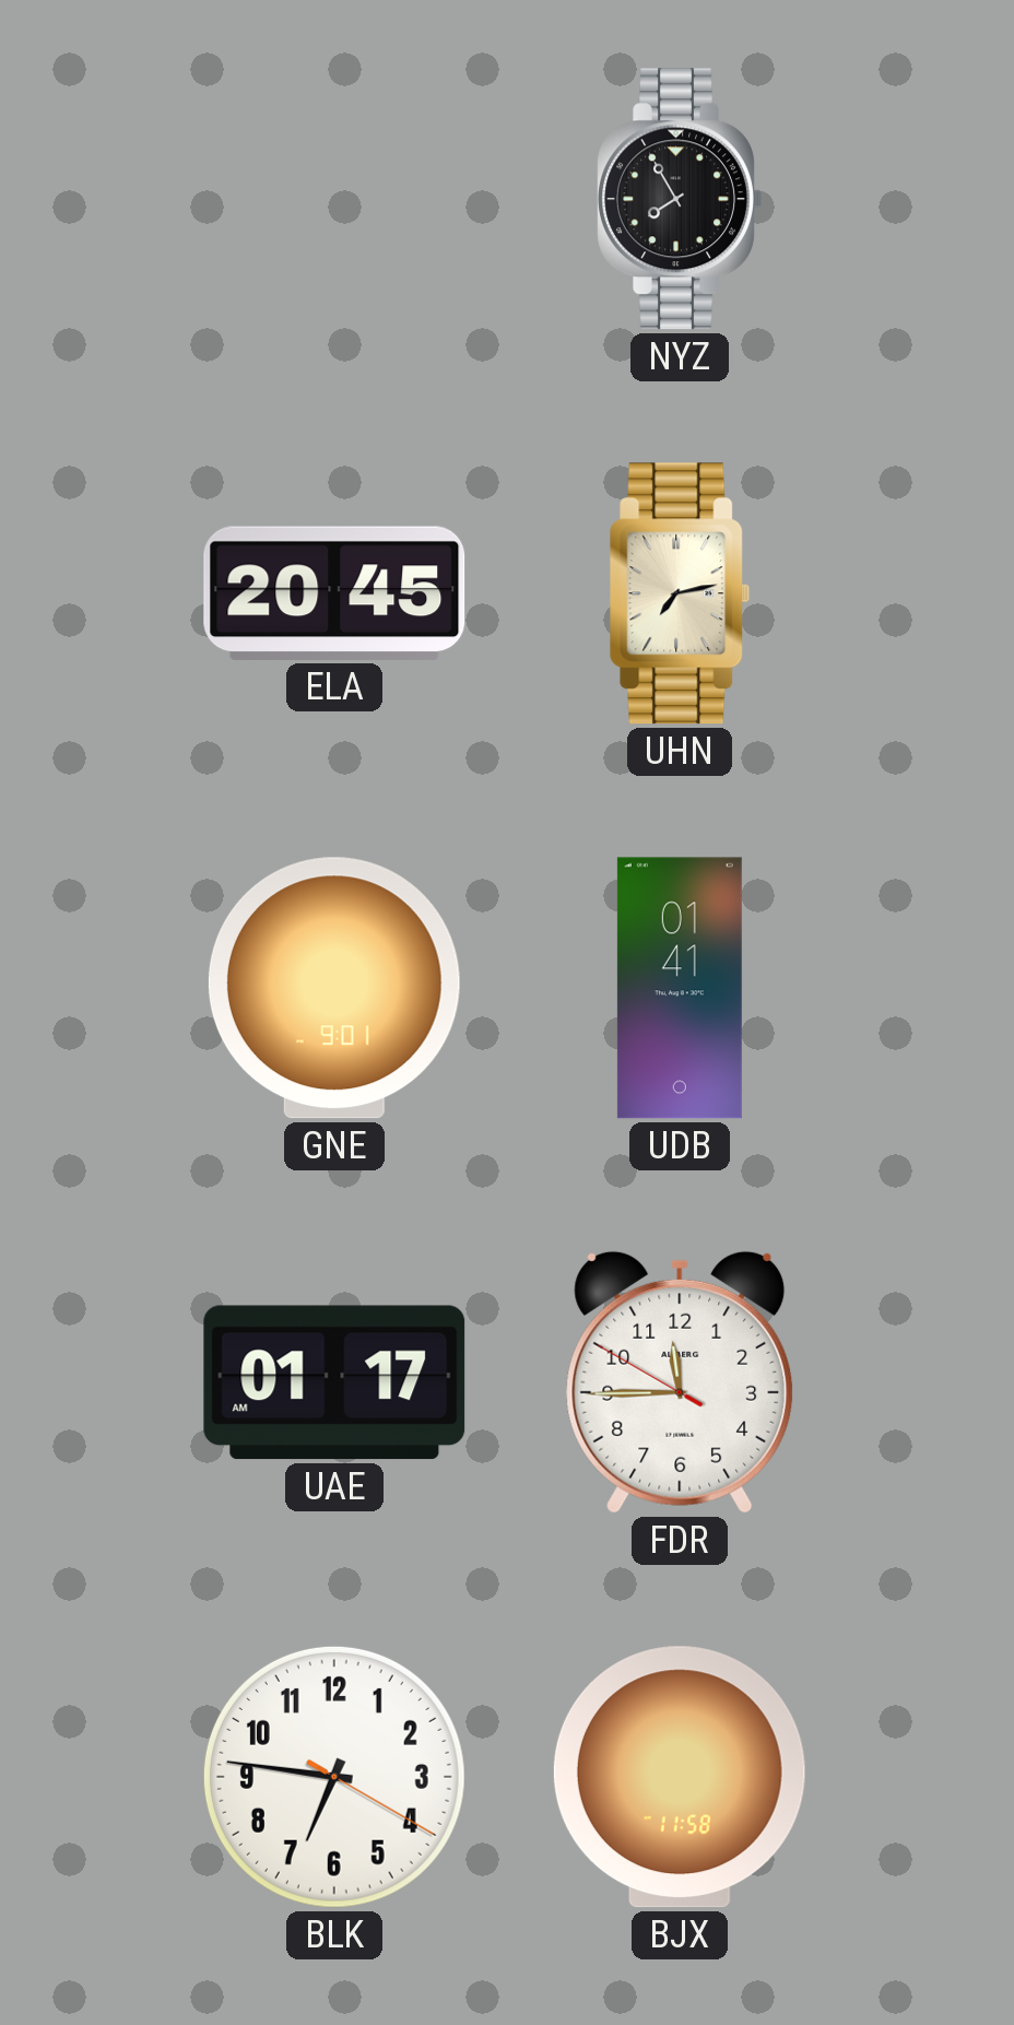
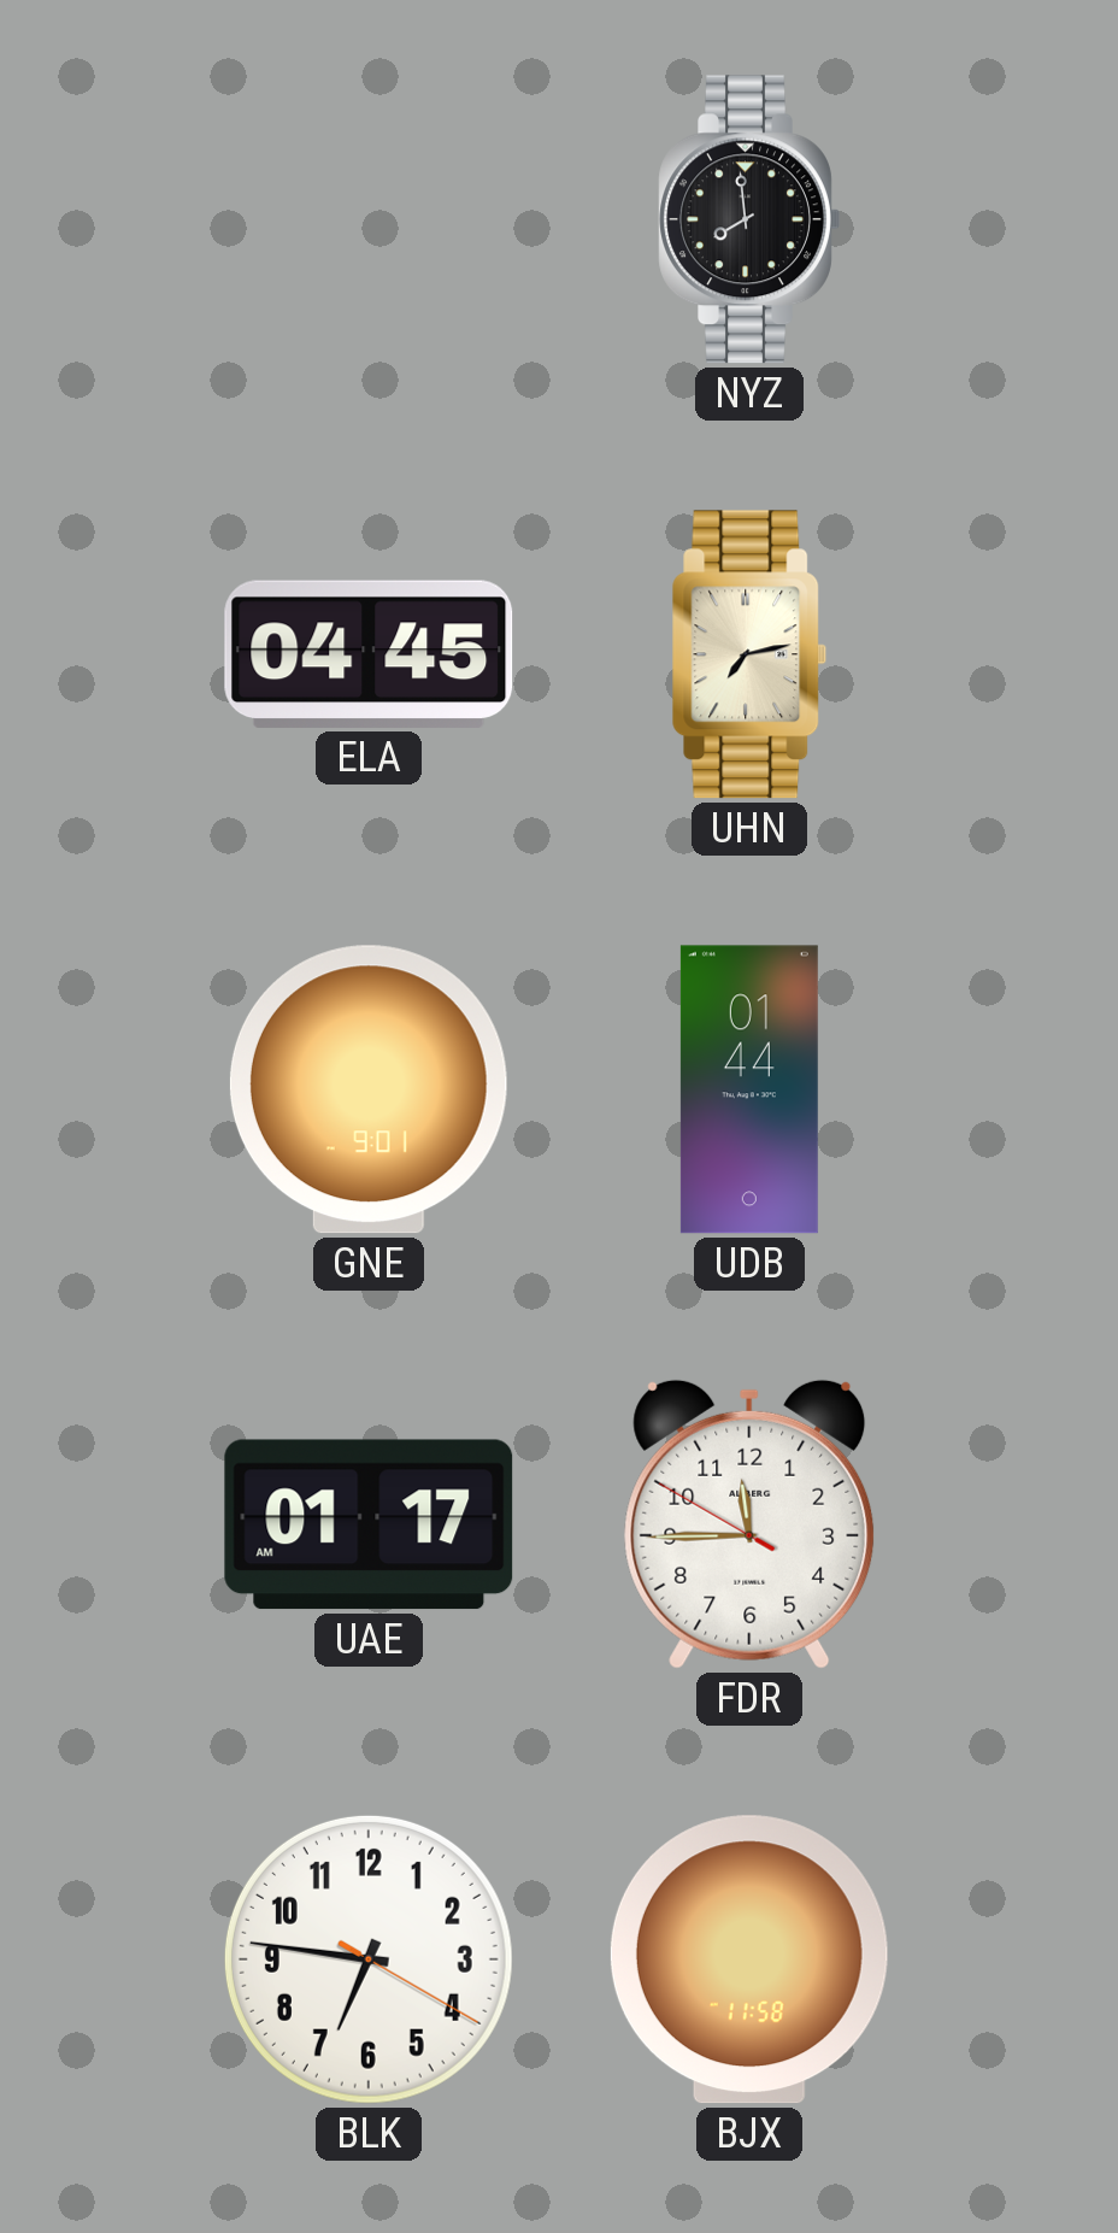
NYZ: 7:55 -> 7:59 (749, 219)
ELA: 20:45 -> 04:45 (369, 654)
UDB: 01:41 -> 01:44 (749, 1089)
